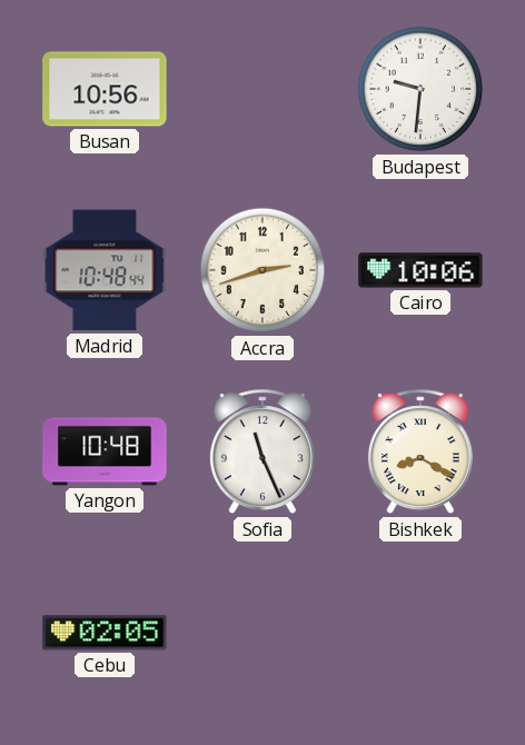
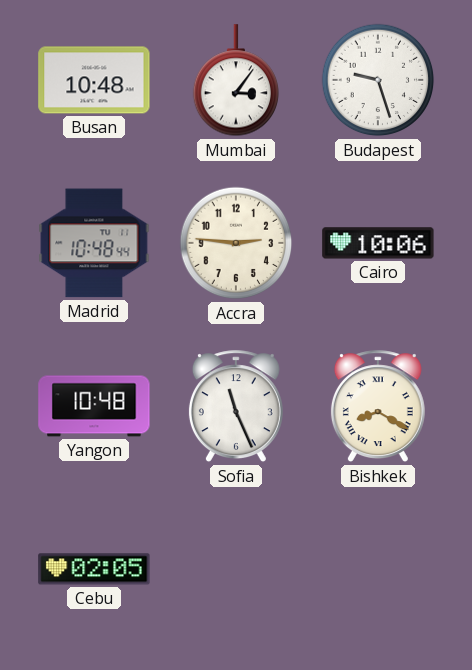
Busan: 10:56 -> 10:48 (94, 80)
Mumbai: none -> 3:06 (235, 81)
Budapest: 9:31 -> 9:27 (378, 80)
Accra: 2:42 -> 2:46 (236, 243)
